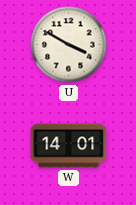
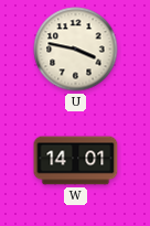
U: 3:50 -> 3:47 (76, 50)
